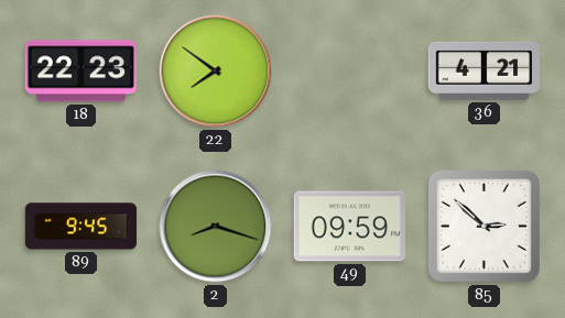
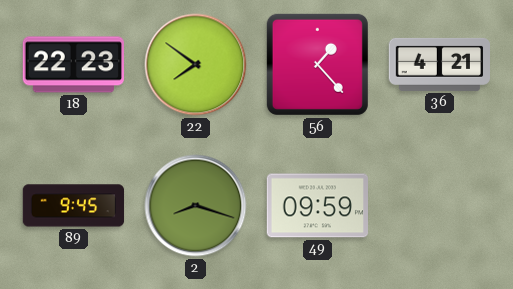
56: none -> 1:23 (317, 64)
85: 2:52 -> none (483, 226)
